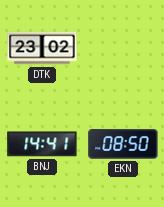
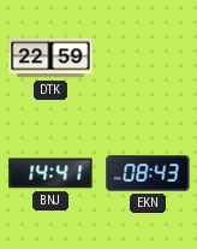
DTK: 23:02 -> 22:59 (50, 58)
EKN: 08:50 -> 08:43 (148, 173)
